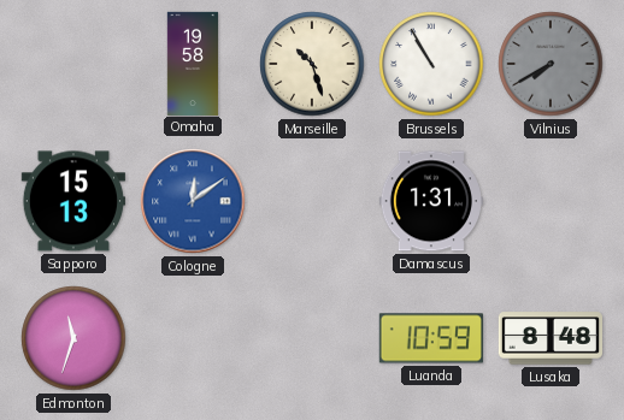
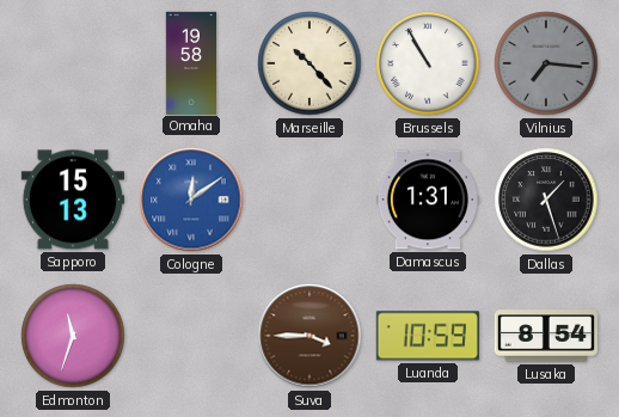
Marseille: 10:27 -> 10:23 (309, 63)
Vilnius: 7:40 -> 7:16 (546, 63)
Dallas: none -> 1:27 (546, 200)
Suva: none -> 3:45 (309, 336)
Lusaka: 8:48 -> 8:54 (545, 336)
